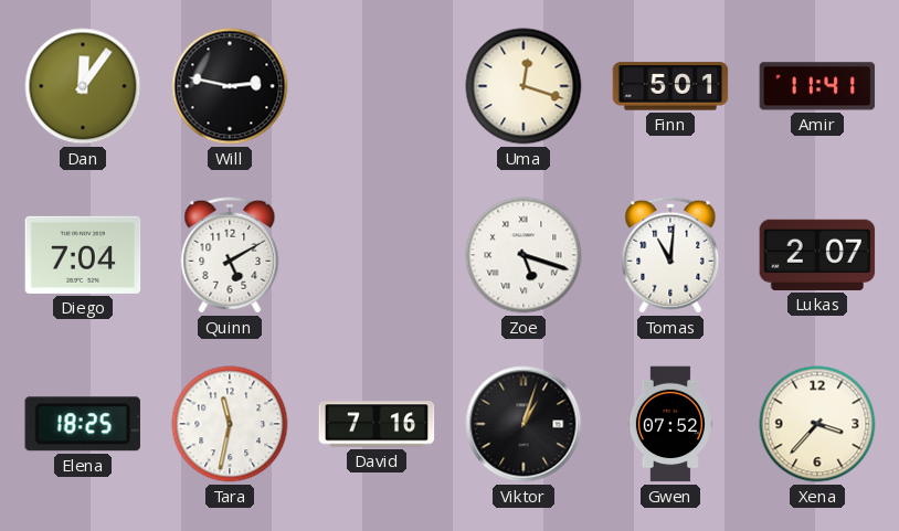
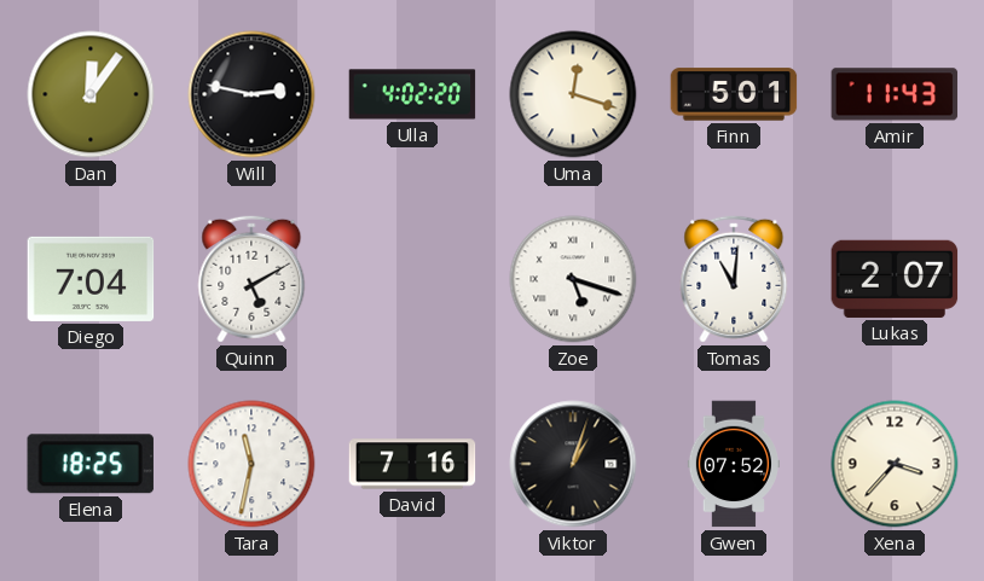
Ulla: none -> 4:02 (412, 94)
Amir: 11:41 -> 11:43 (895, 94)
